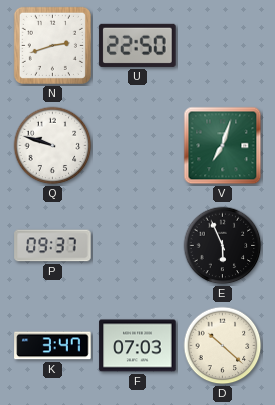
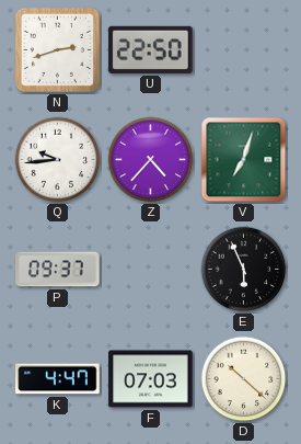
Q: 9:48 -> 9:44 (58, 160)
Z: none -> 4:37 (151, 160)
K: 3:47 -> 4:47 (58, 379)
